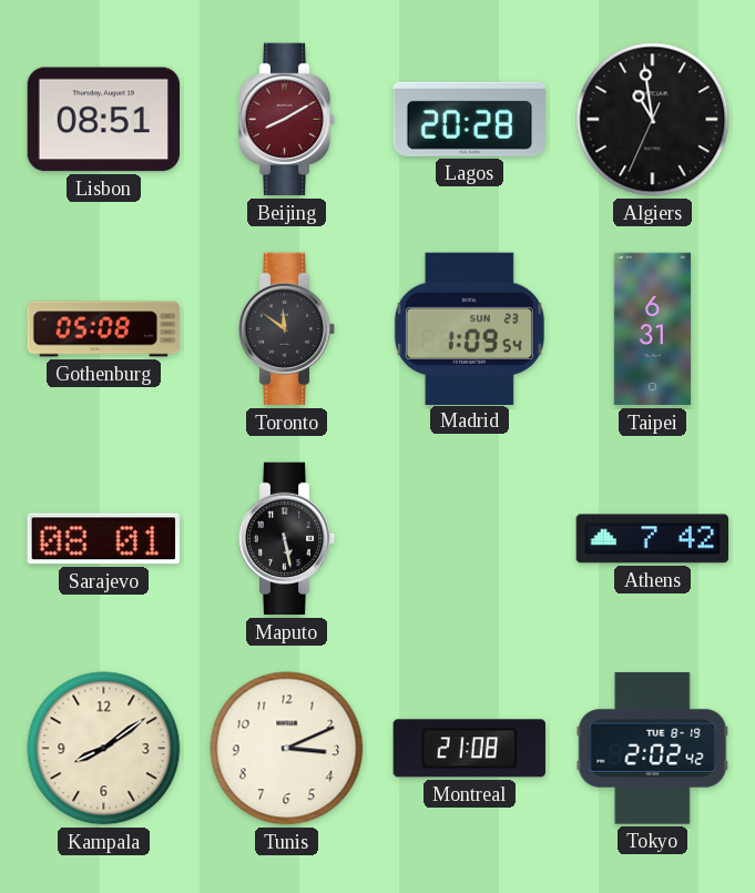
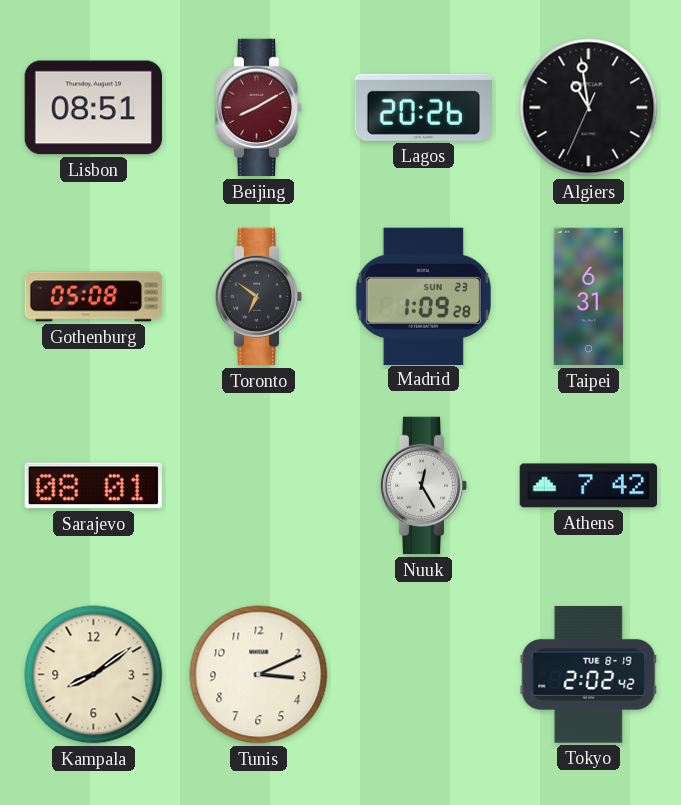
Lagos: 20:28 -> 20:26 (423, 107)
Toronto: 11:51 -> 6:51 (259, 297)
Madrid: 1:09:54 -> 1:09:28 (423, 296)
Maputo: 5:28 -> none (287, 539)
Nuuk: none -> 12:25 (424, 486)
Montreal: 21:08 -> none (469, 749)
